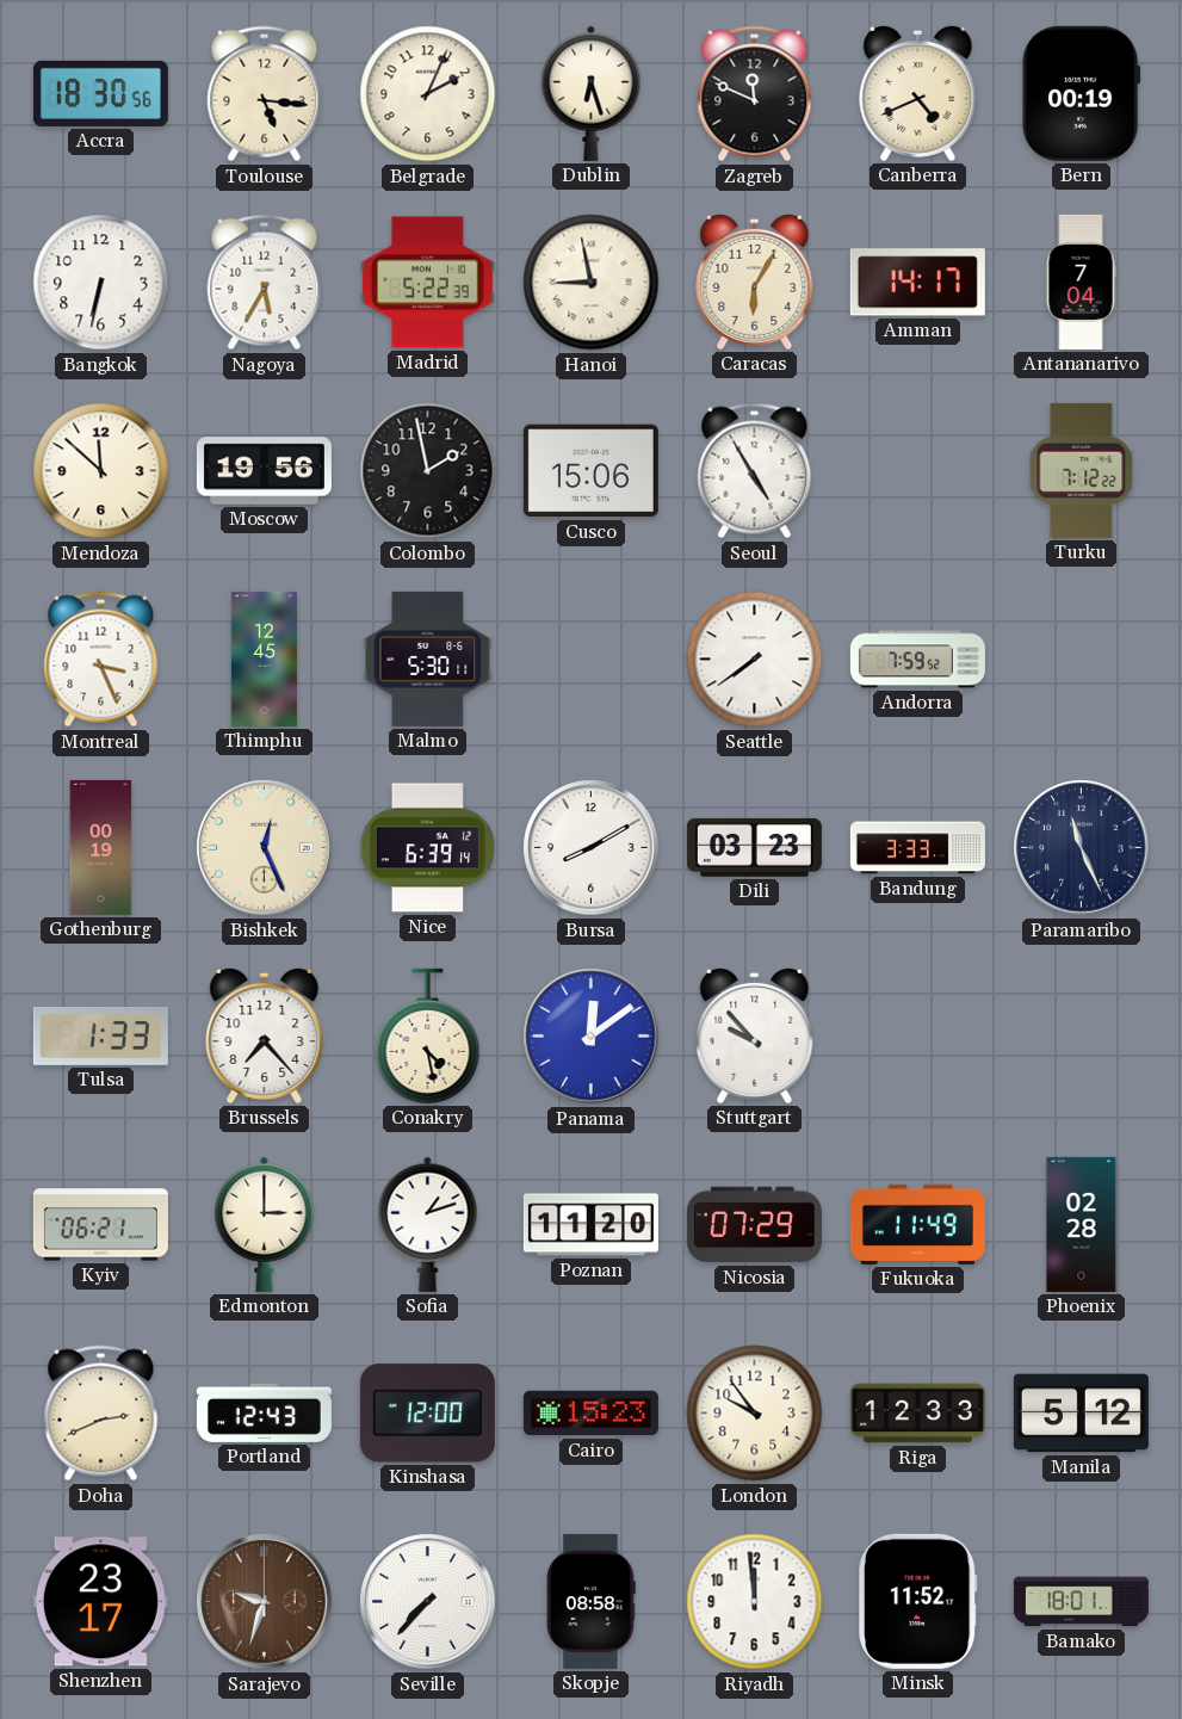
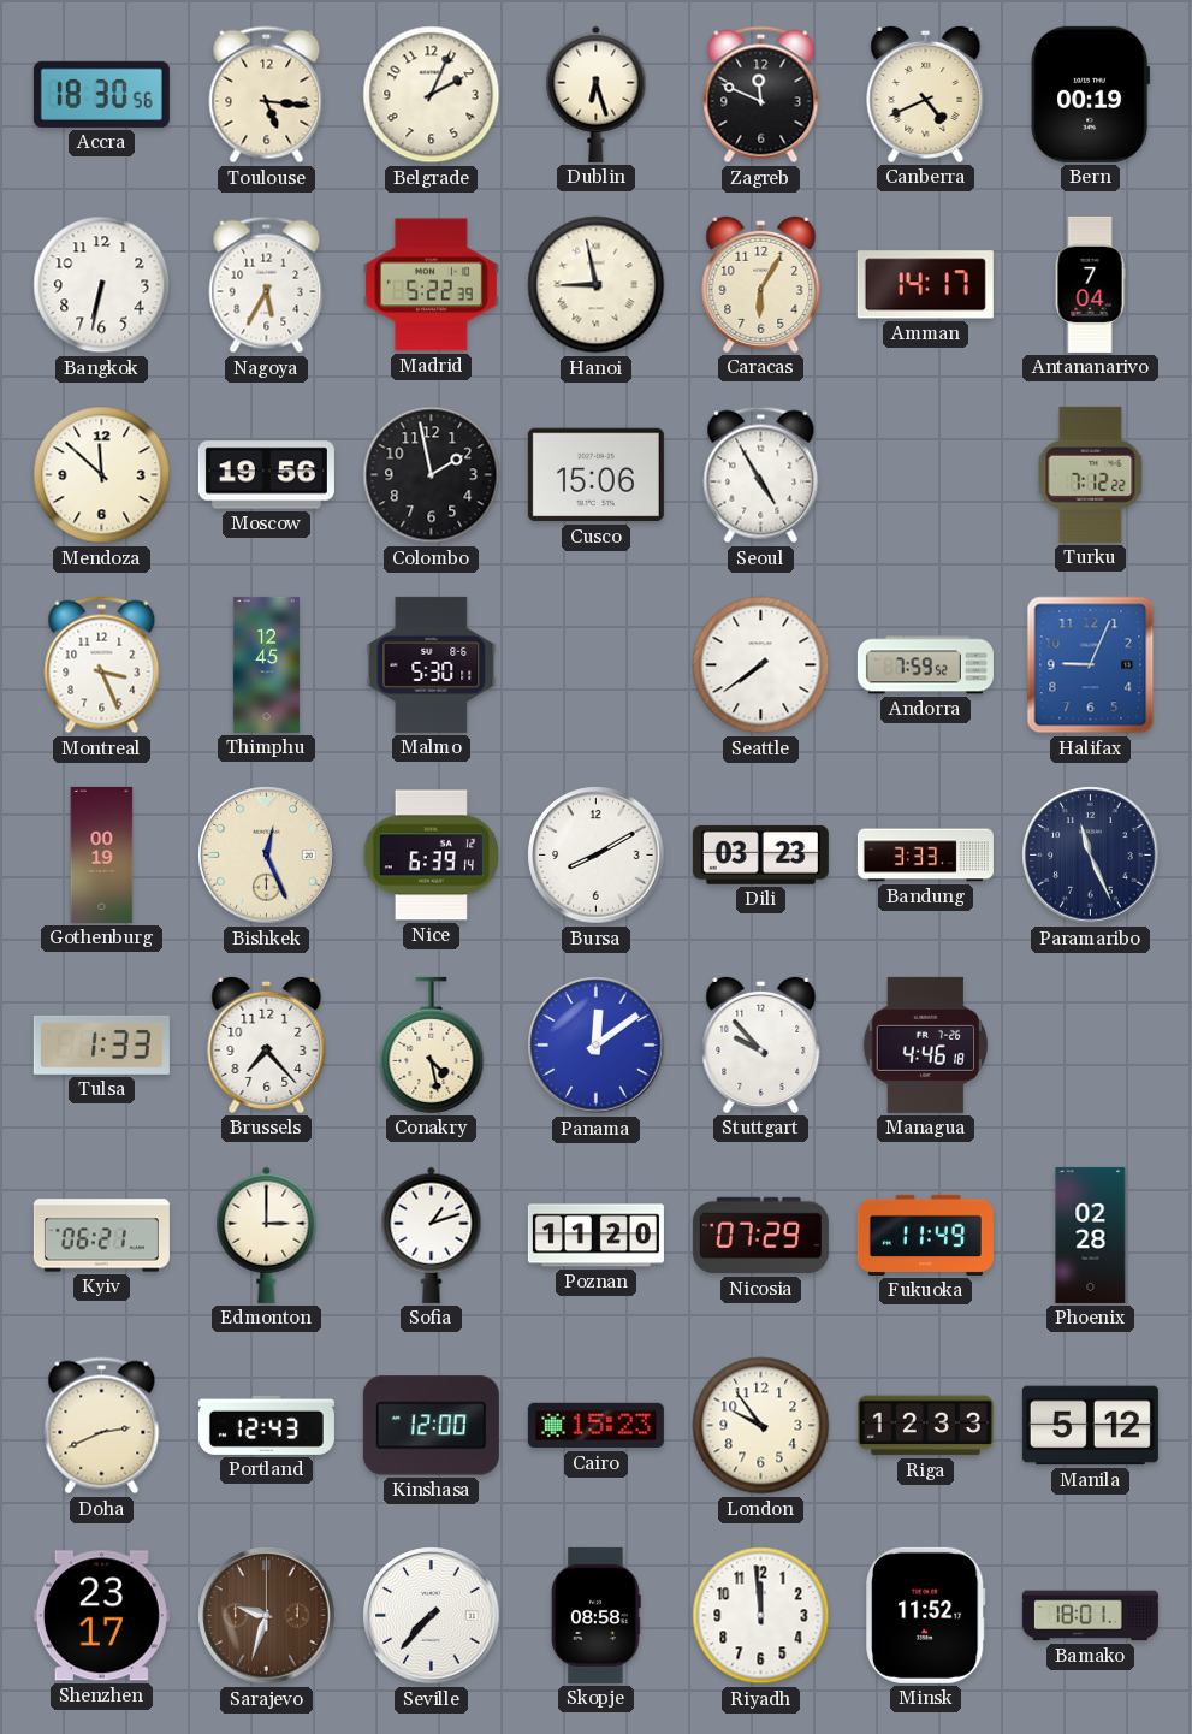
Halifax: none -> 9:04 (1091, 665)
Managua: none -> 4:46 (926, 1044)
